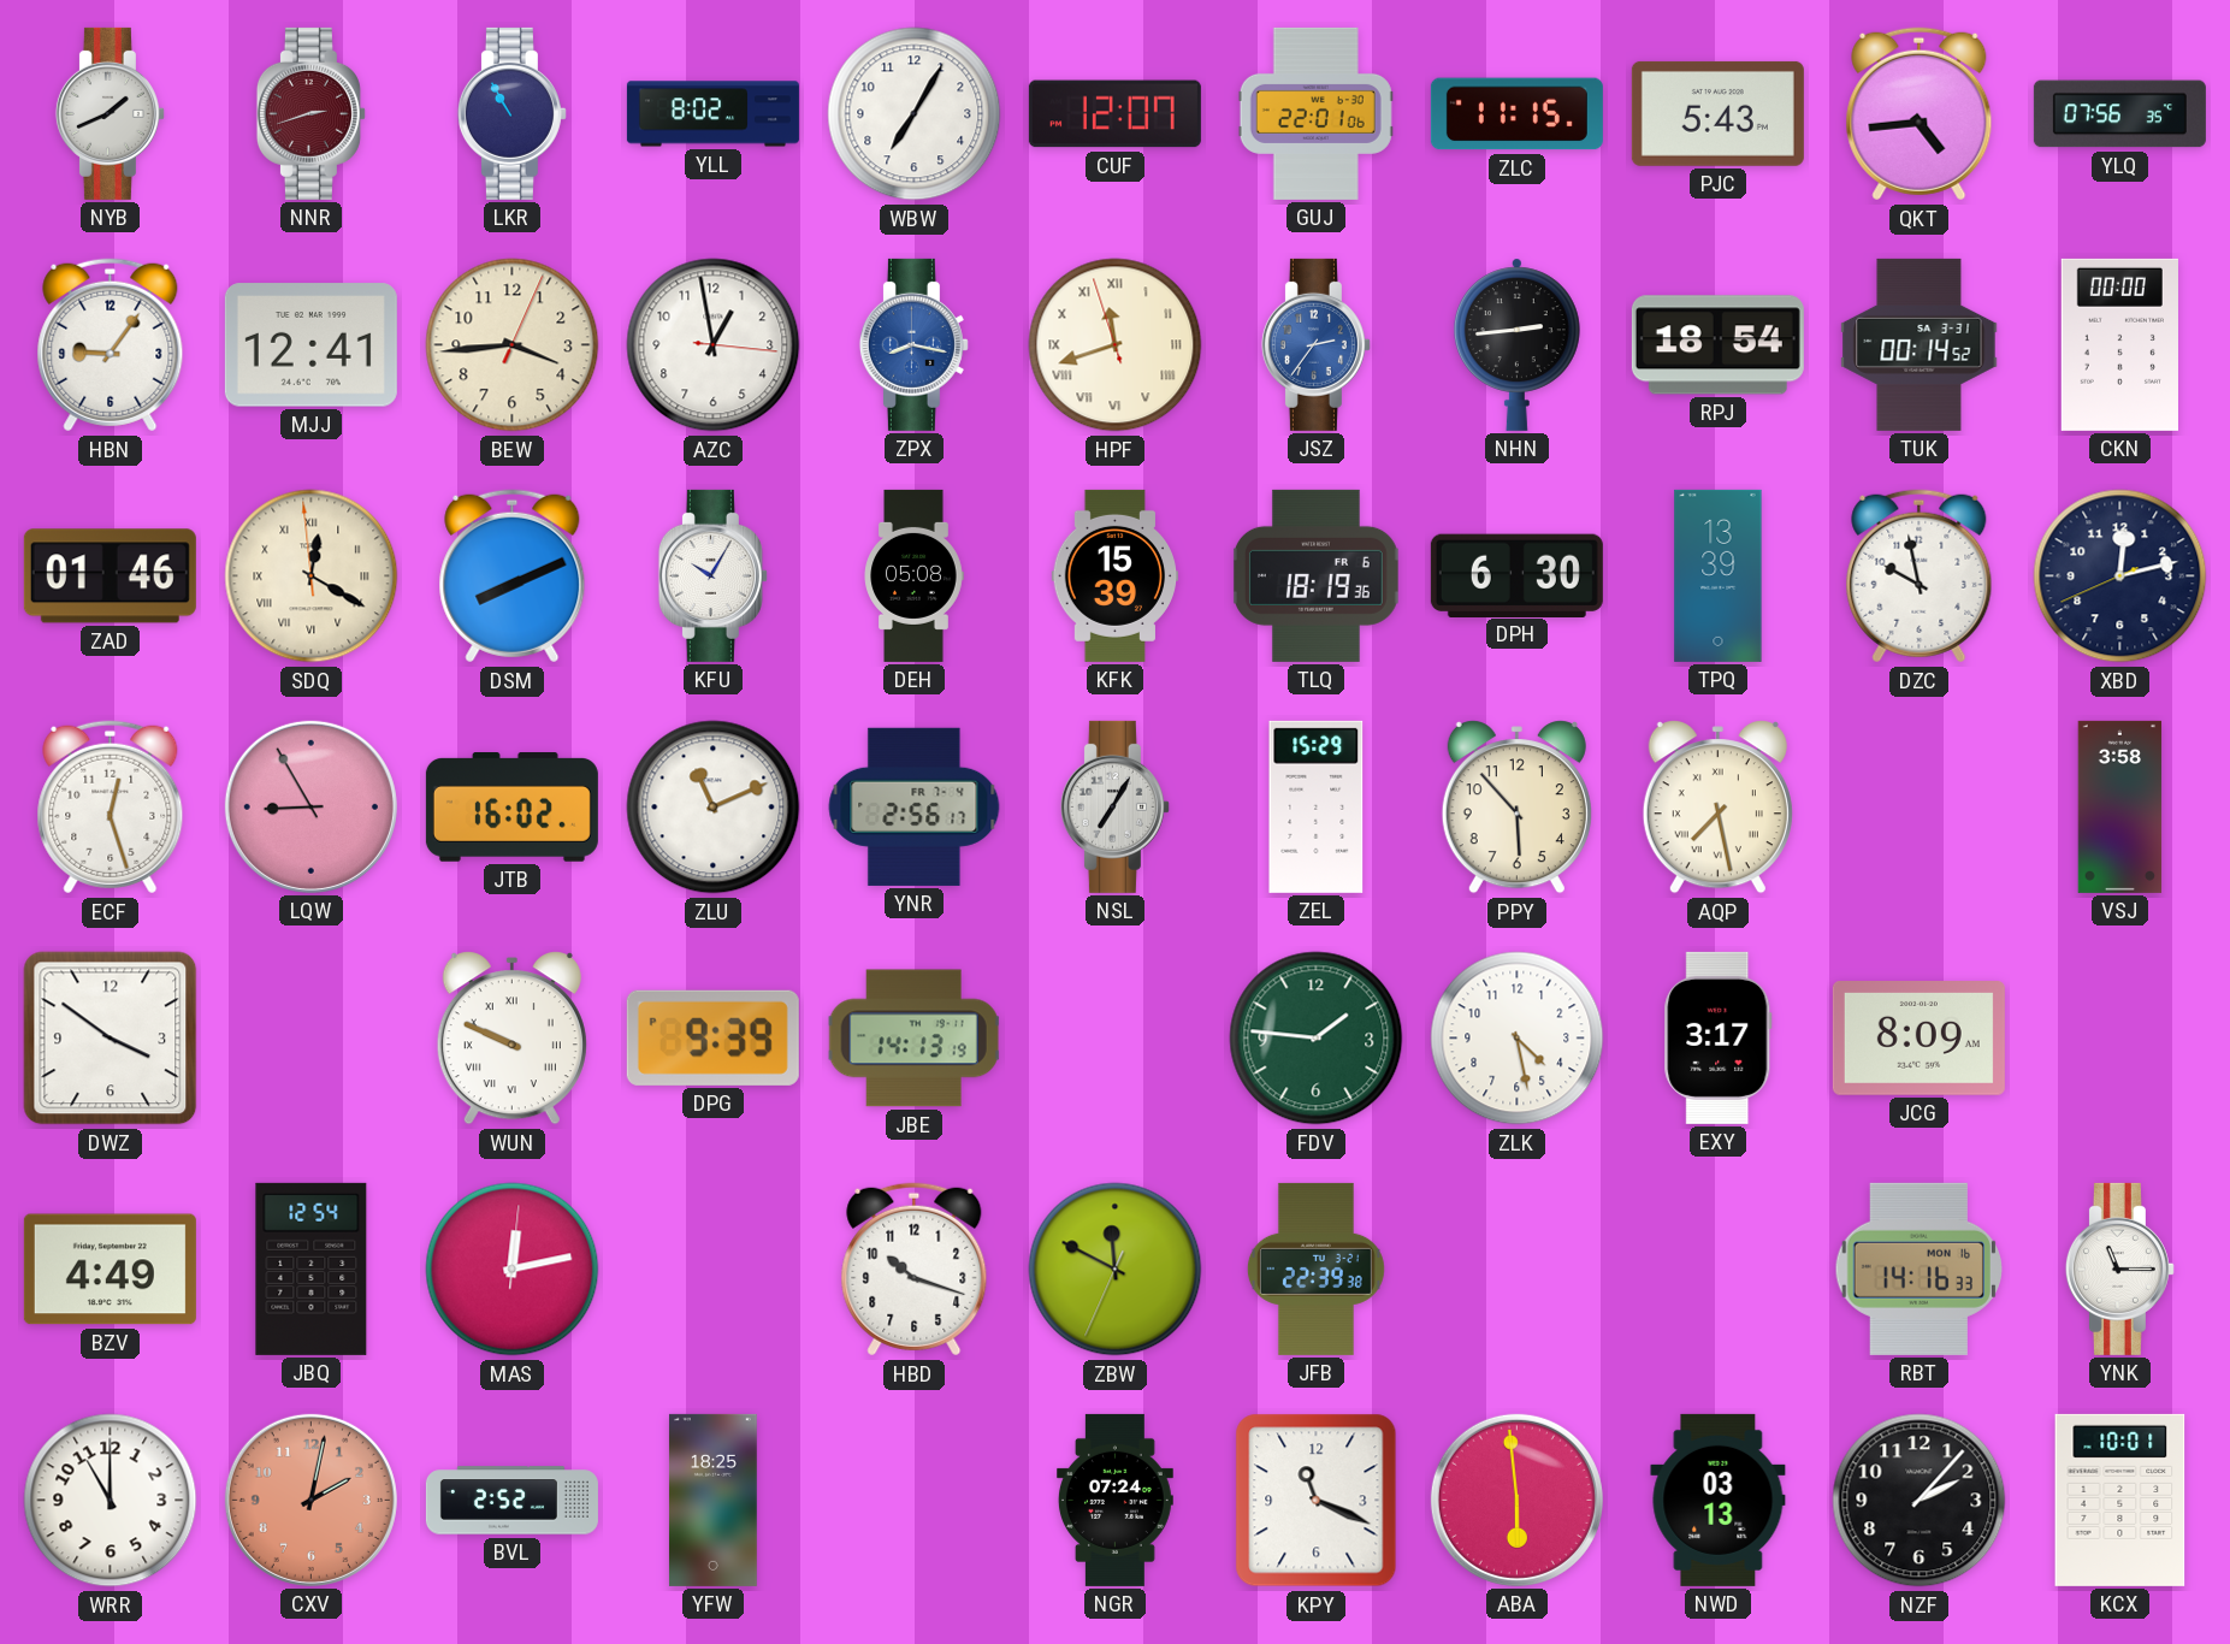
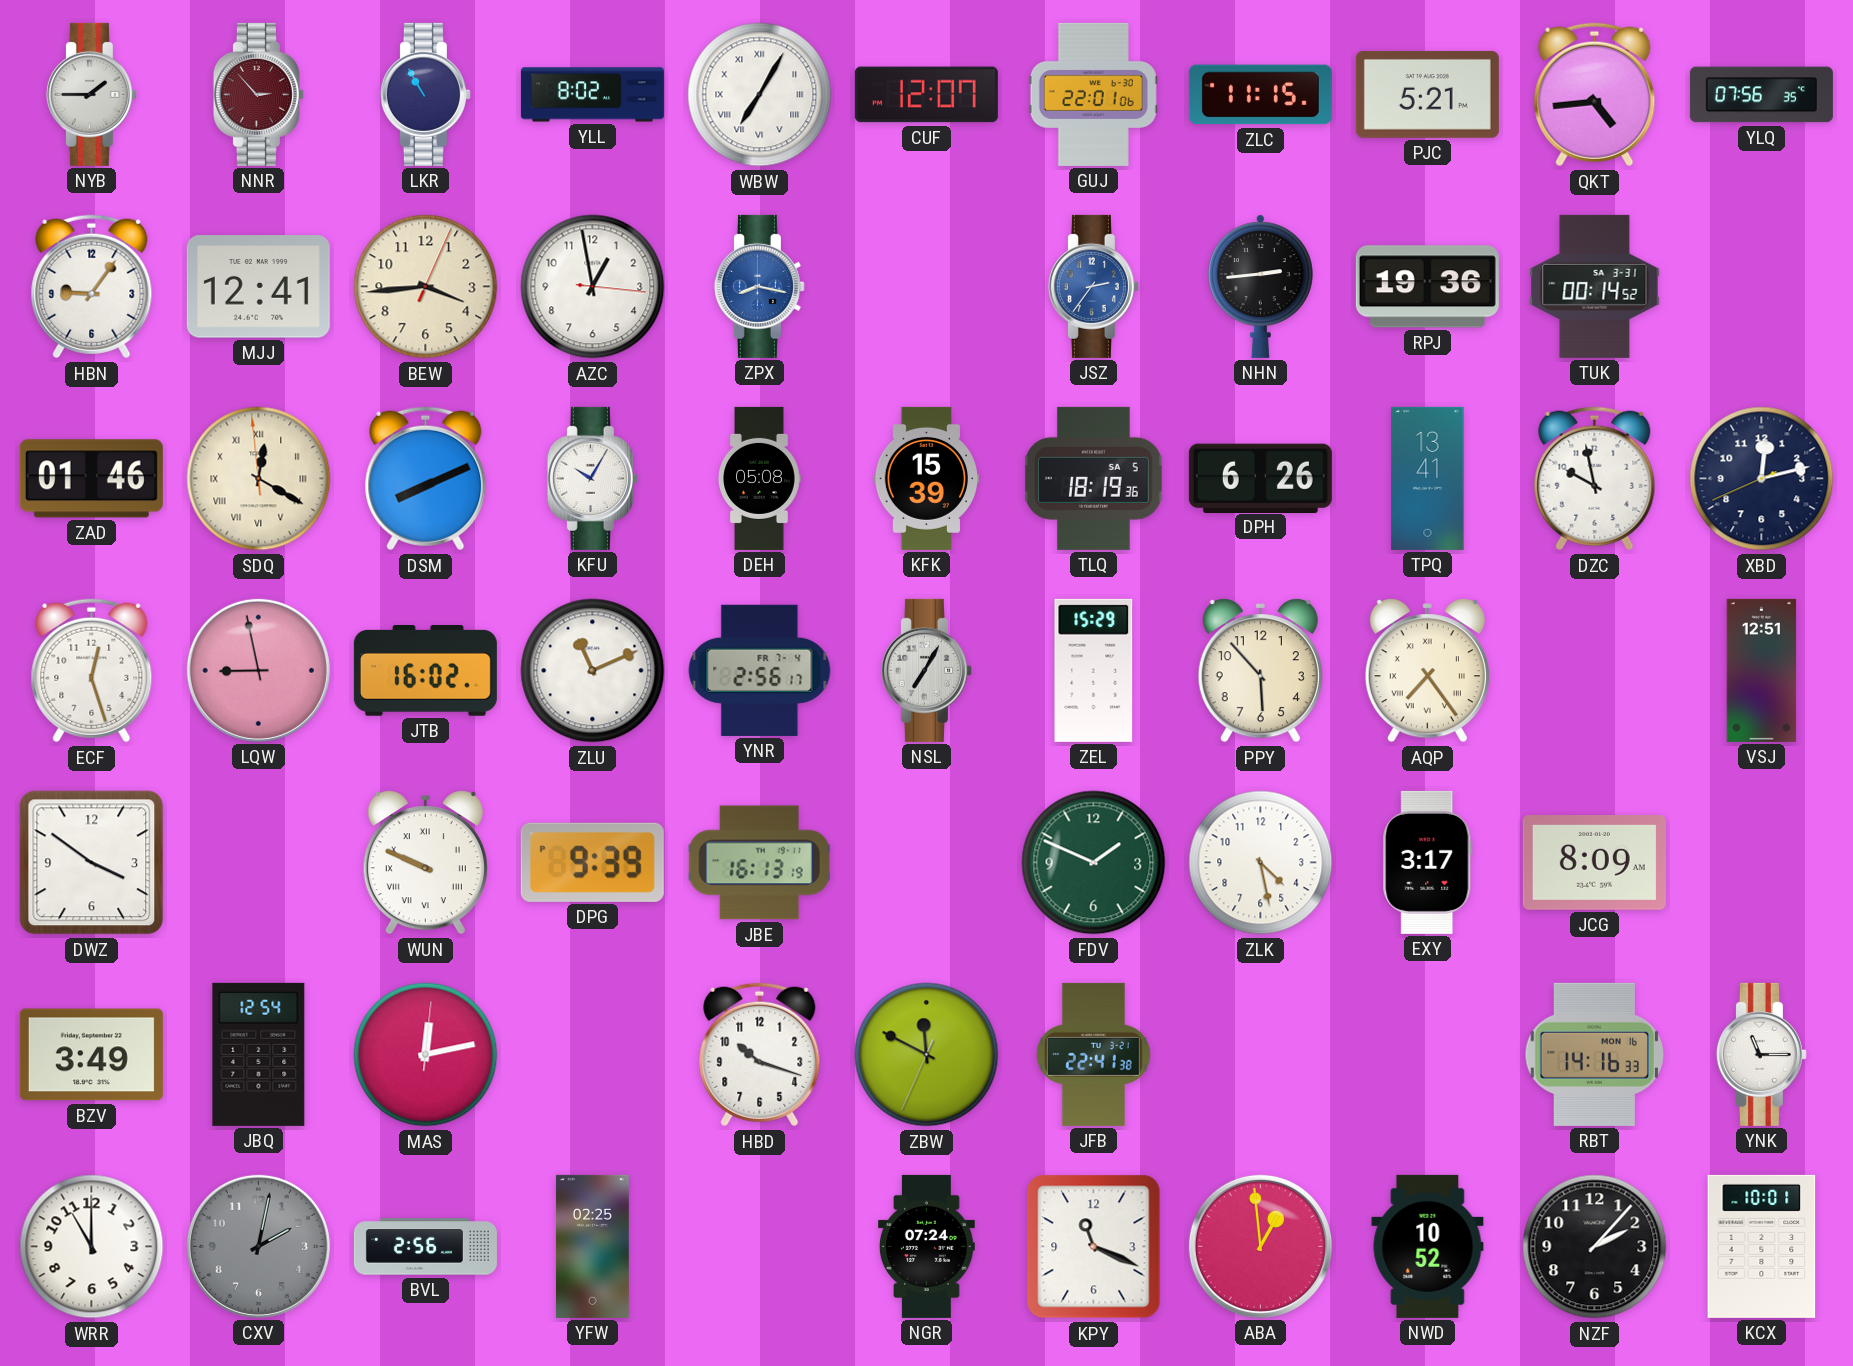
NYB: 1:41 -> 1:45 (91, 94)
NNR: 2:42 -> 2:53 (258, 94)
WBW numerals: Arabic -> Roman (760, 95)
PJC: 5:43 -> 5:21 (1427, 94)
HPF: 11:41 -> none (1116, 345)
RPJ: 18:54 -> 19:36 (1427, 287)
CKN: 00:00 -> none (2119, 344)
TLQ date: FR 6 -> SA 5 (1093, 478)
DPH: 6:30 -> 6:26 (1260, 478)
TPQ: 13:39 -> 13:41 (1428, 478)
LQW: 8:55 -> 8:58 (258, 670)
AQP: 7:28 -> 7:24 (1427, 671)
VSJ: 3:58 -> 12:51 (1762, 670)
JBE: 14:13 -> 16:13 (760, 863)
FDV: 1:46 -> 1:49 (1094, 863)
BZV: 4:49 -> 3:49 (91, 1055)
JFB: 22:39 -> 22:41 (1093, 1054)
CXV dial: salmon -> grey (258, 1246)
BVL: 2:52 -> 2:56 (425, 1247)
YFW: 18:25 -> 02:25 (592, 1246)
ABA: 5:59 -> 12:59 (1260, 1246)
NWD: 03:13 -> 10:52 (1428, 1246)
